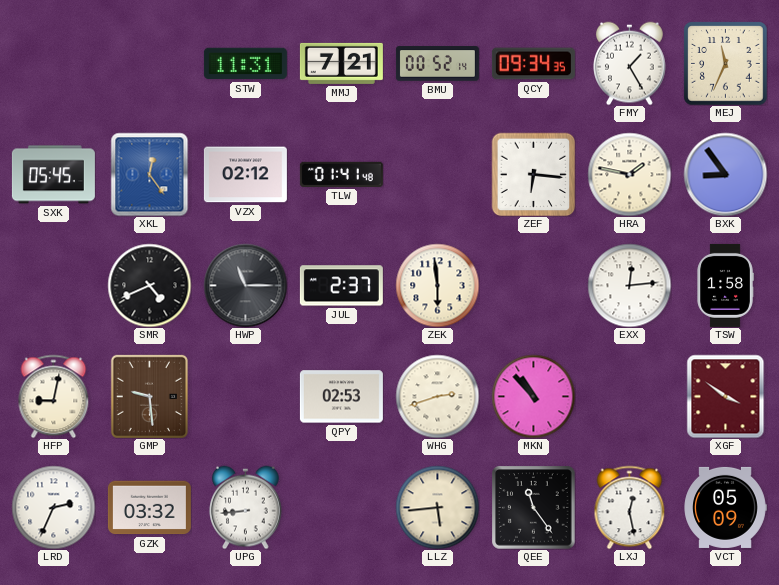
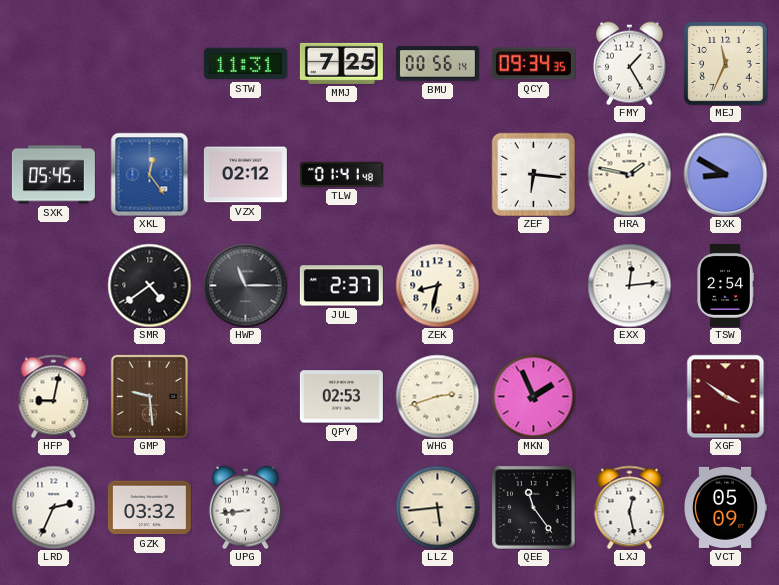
MMJ: 7:21 -> 7:25 (341, 63)
BMU: 00:52 -> 00:56 (437, 64)
BXK: 8:54 -> 8:50 (725, 174)
SMR: 4:41 -> 4:39 (149, 285)
ZEK: 5:59 -> 8:32 (437, 285)
TSW: 1:58 -> 2:54 (725, 285)
MKN: 10:53 -> 1:56 (533, 396)
